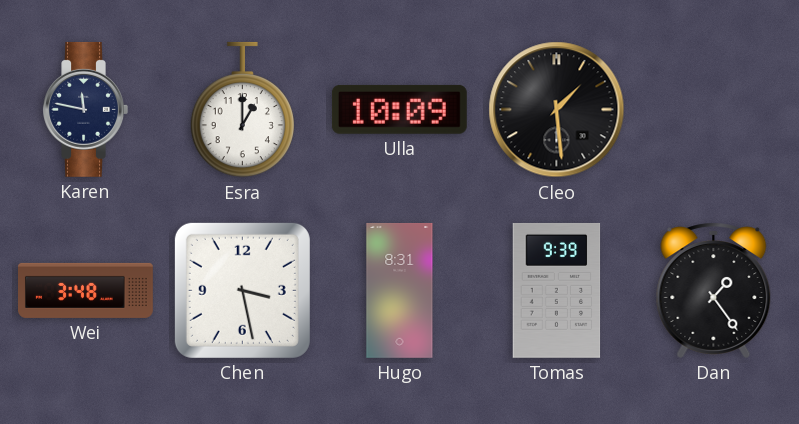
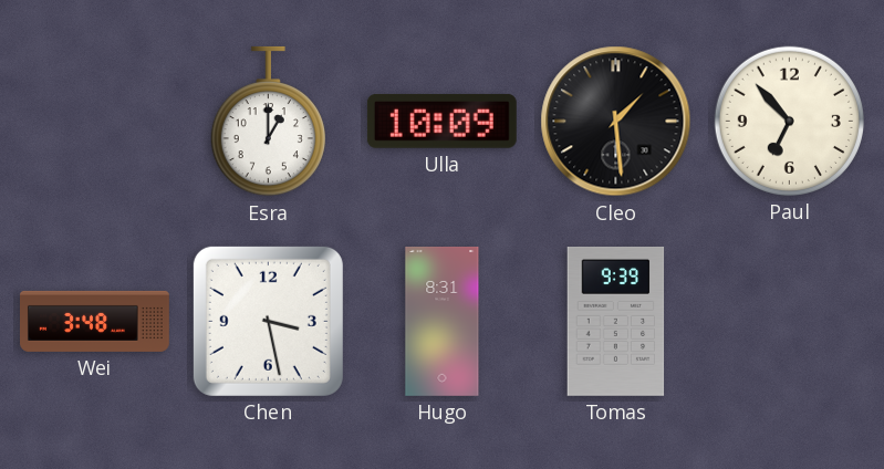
Karen: 11:47 -> none (85, 109)
Paul: none -> 6:53 (789, 121)
Dan: 1:24 -> none (714, 290)
